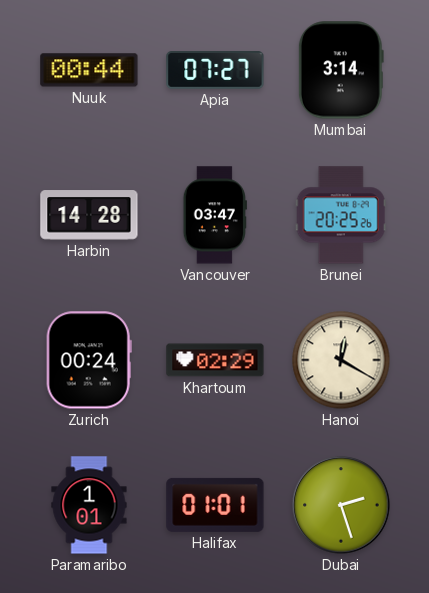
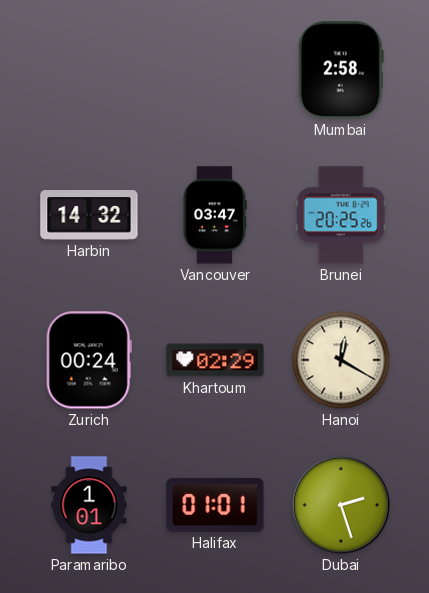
Nuuk: 00:44 -> none (89, 70)
Apia: 07:27 -> none (215, 71)
Mumbai: 3:14 -> 2:58 (341, 70)
Harbin: 14:28 -> 14:32 (89, 215)
